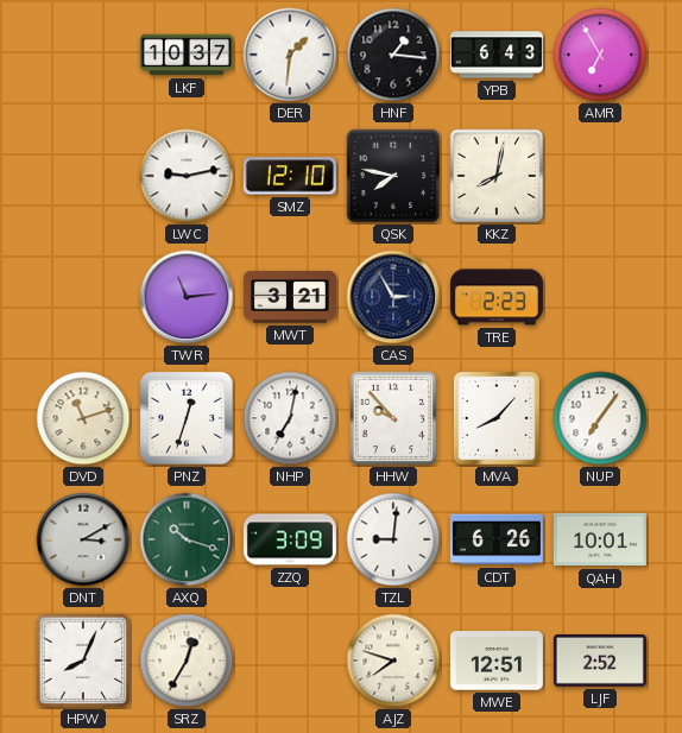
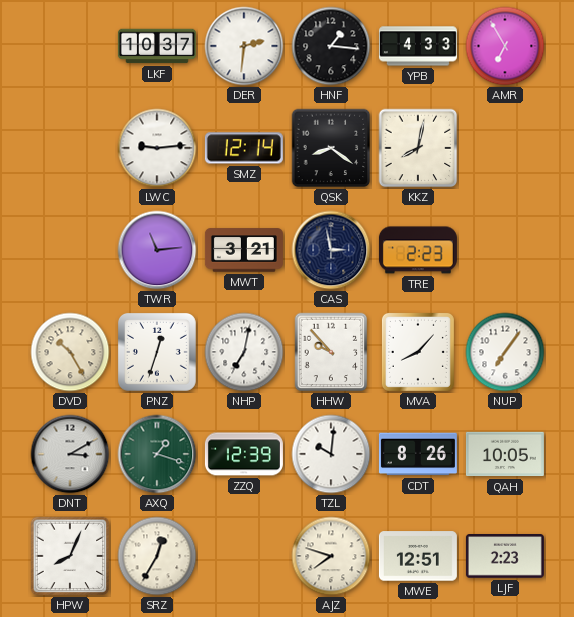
DER: 1:31 -> 2:31 (244, 46)
YPB: 6:43 -> 4:33 (418, 46)
LWC: 9:13 -> 9:14 (157, 148)
SMZ: 12:10 -> 12:14 (244, 148)
QSK: 7:47 -> 8:21 (331, 148)
CAS: 2:55 -> 2:58 (331, 250)
DVD: 11:12 -> 10:25 (70, 352)
AXQ: 10:18 -> 1:18 (157, 454)
ZZQ: 3:09 -> 12:39 (244, 454)
TZL: 9:01 -> 10:01 (331, 454)
CDT: 6:26 -> 8:26 (418, 454)
QAH: 10:01 -> 10:05 (505, 454)
LJF: 2:52 -> 2:23 (505, 557)
